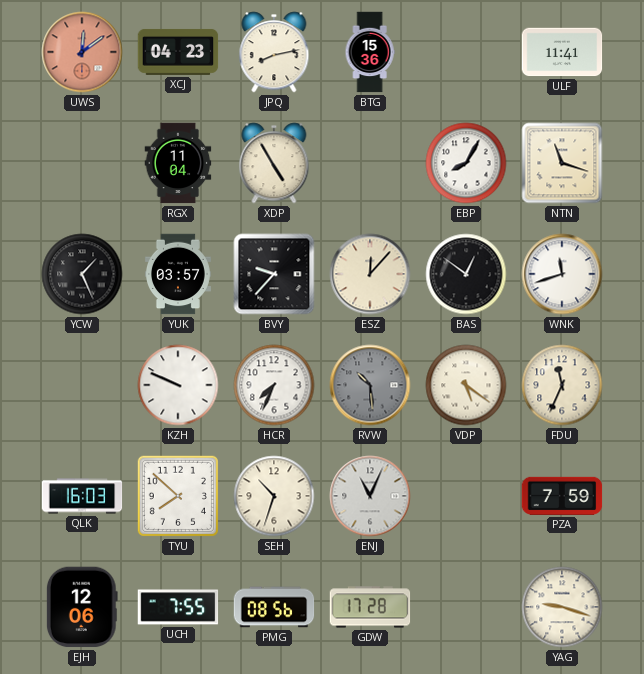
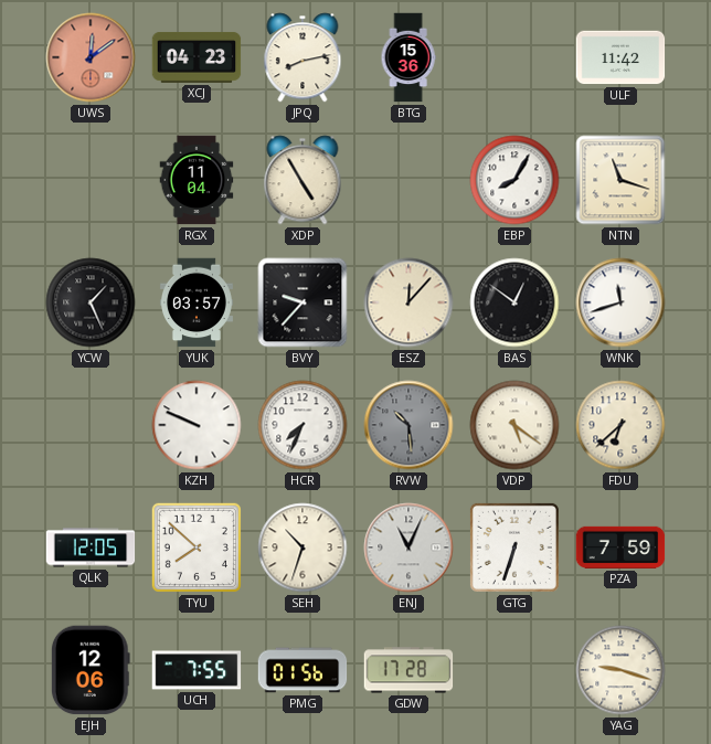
ULF: 11:41 -> 11:42 (620, 57)
FDU: 11:34 -> 6:38 (620, 425)
QLK: 16:03 -> 12:05 (91, 548)
GTG: none -> 6:33 (514, 548)
PMG: 08:56 -> 01:56 (303, 670)
